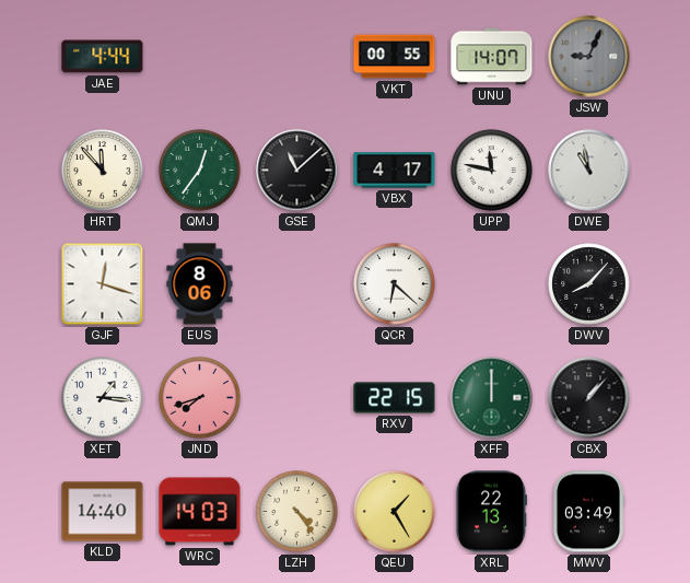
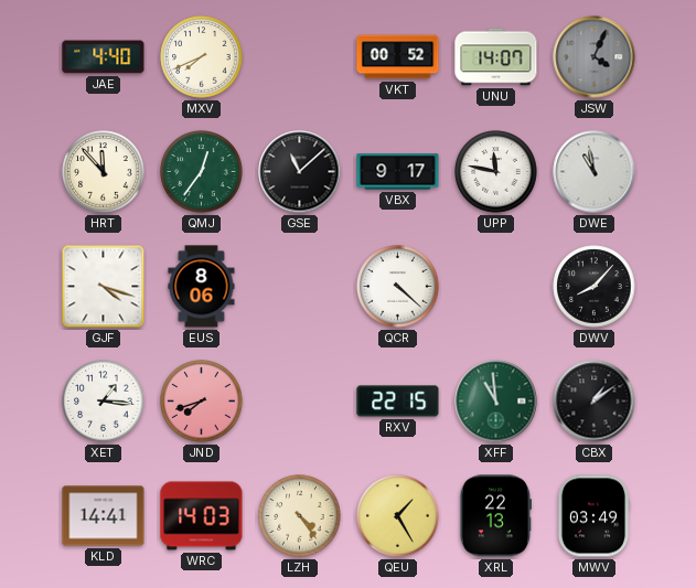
JAE: 4:44 -> 4:40 (104, 57)
MXV: none -> 7:41 (202, 57)
VKT: 00:55 -> 00:52 (398, 57)
JSW: 9:04 -> 4:04 (595, 57)
VBX: 4:17 -> 9:17 (398, 172)
GJF: 12:18 -> 4:18 (104, 287)
QCR: 6:22 -> 4:22 (398, 287)
XFF: 12:00 -> 10:59 (496, 402)
CBX: 1:07 -> 1:09 (595, 402)
KLD: 14:40 -> 14:41 (104, 516)
